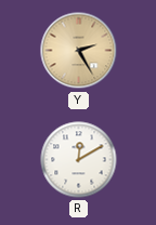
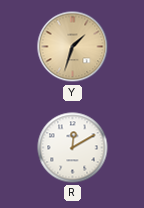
Y: 2:25 -> 1:33 (73, 47)
